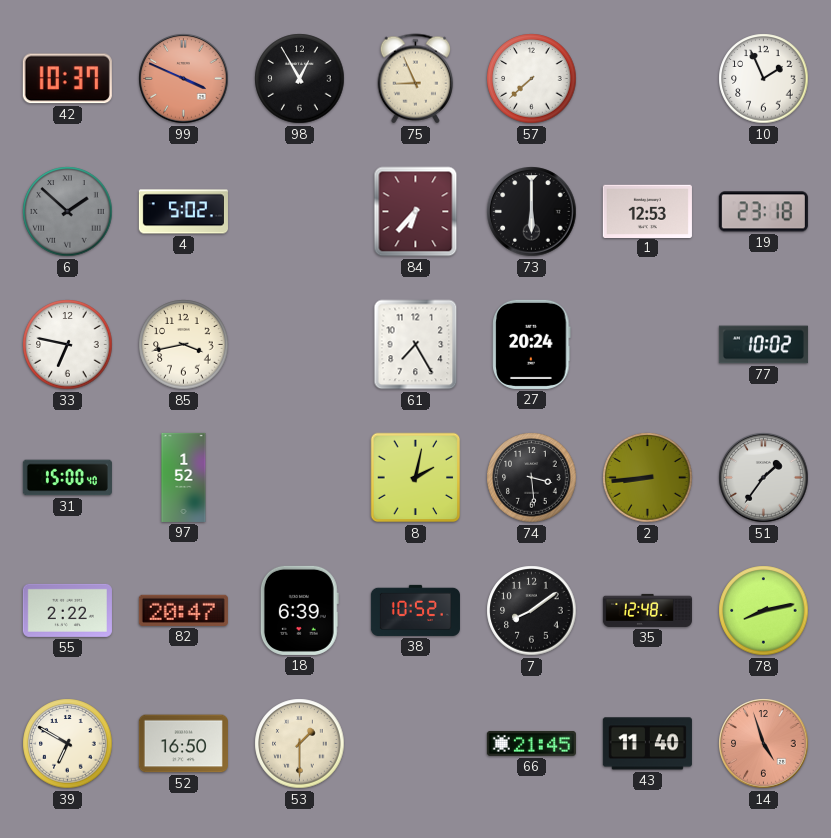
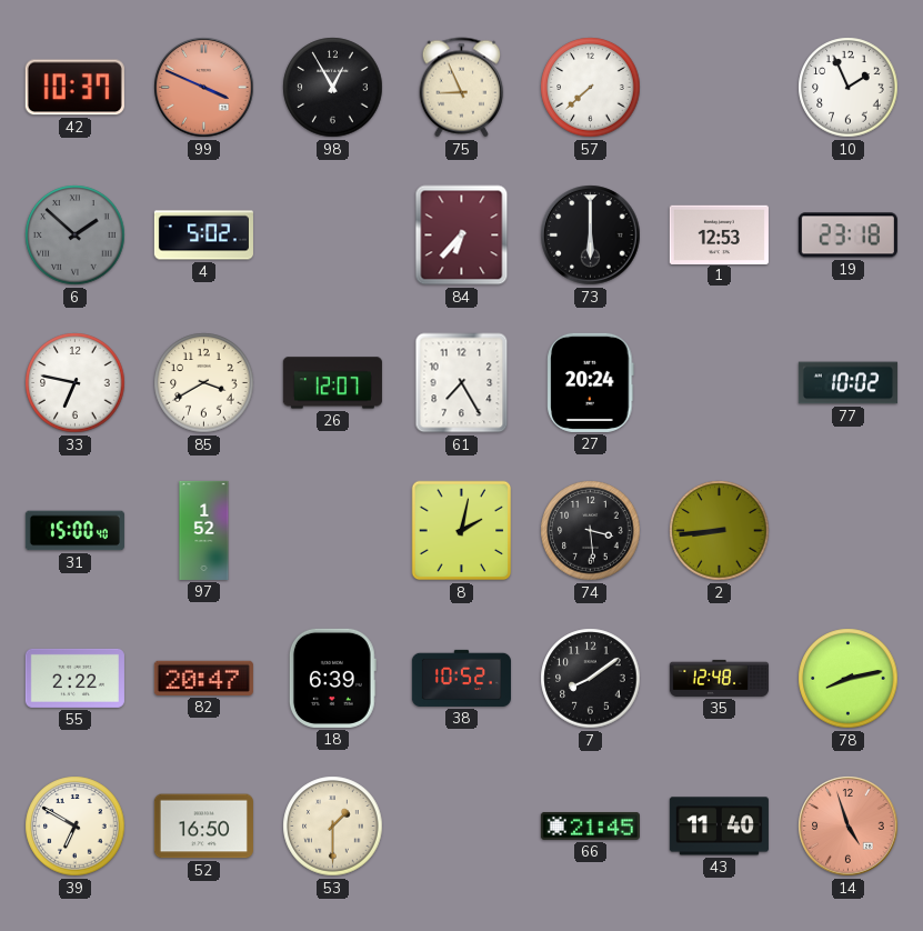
85: 3:43 -> 3:40 (204, 383)
26: none -> 12:07 (332, 383)
51: 1:36 -> none (764, 478)
